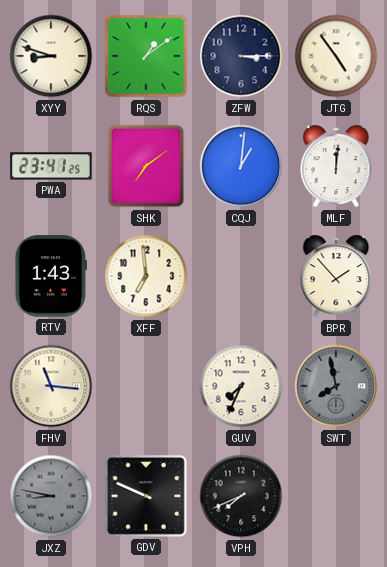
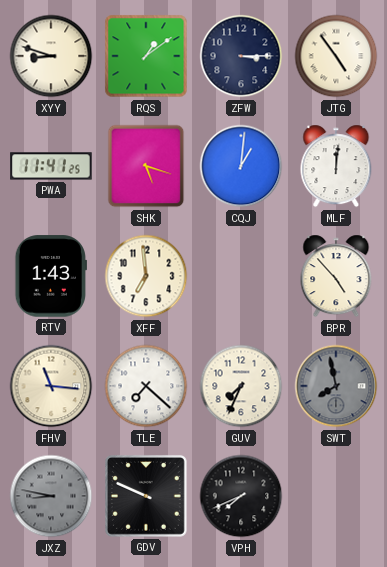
PWA: 23:41 -> 11:41 (51, 166)
SHK: 7:09 -> 5:18 (146, 166)
BPR: 1:53 -> 4:53 (336, 276)
TLE: none -> 7:22 (146, 386)
